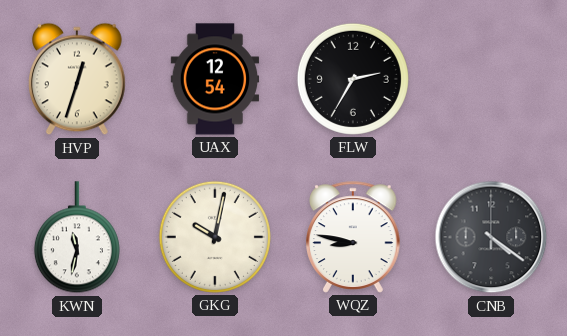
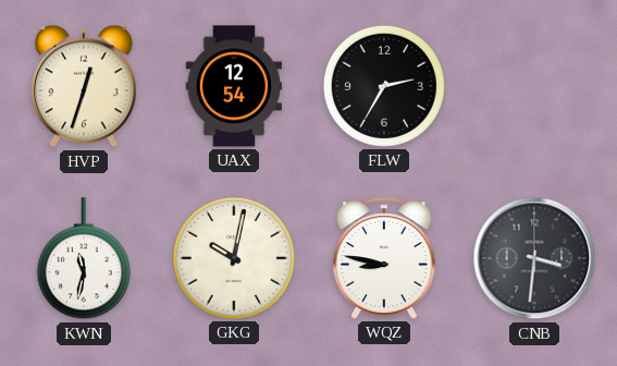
CNB: 4:21 -> 3:31 (534, 258)
